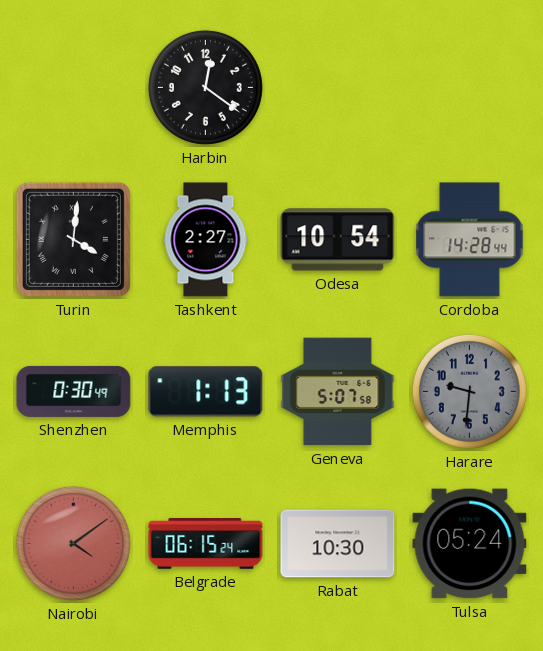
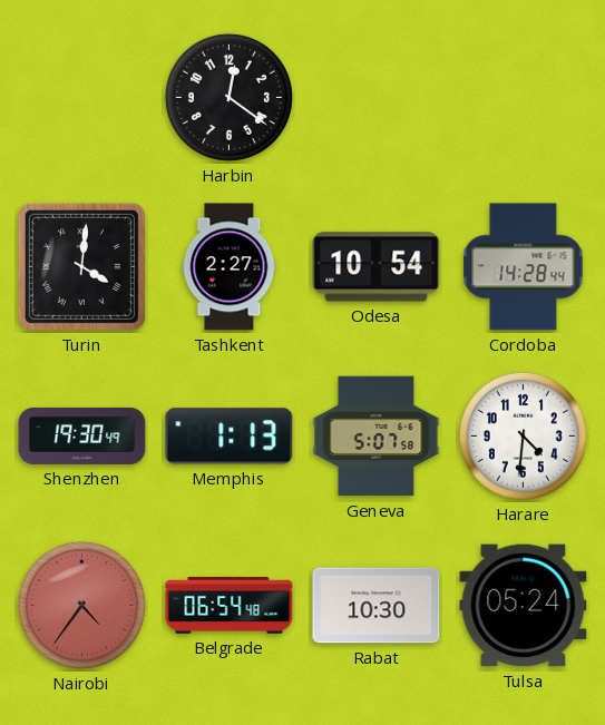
Shenzhen: 0:30 -> 19:30 (82, 435)
Harare: 9:31 -> 4:31 (523, 435)
Harare dial: grey -> white (523, 435)
Nairobi: 4:09 -> 4:36 (81, 605)
Belgrade: 06:15 -> 06:54 (230, 606)
